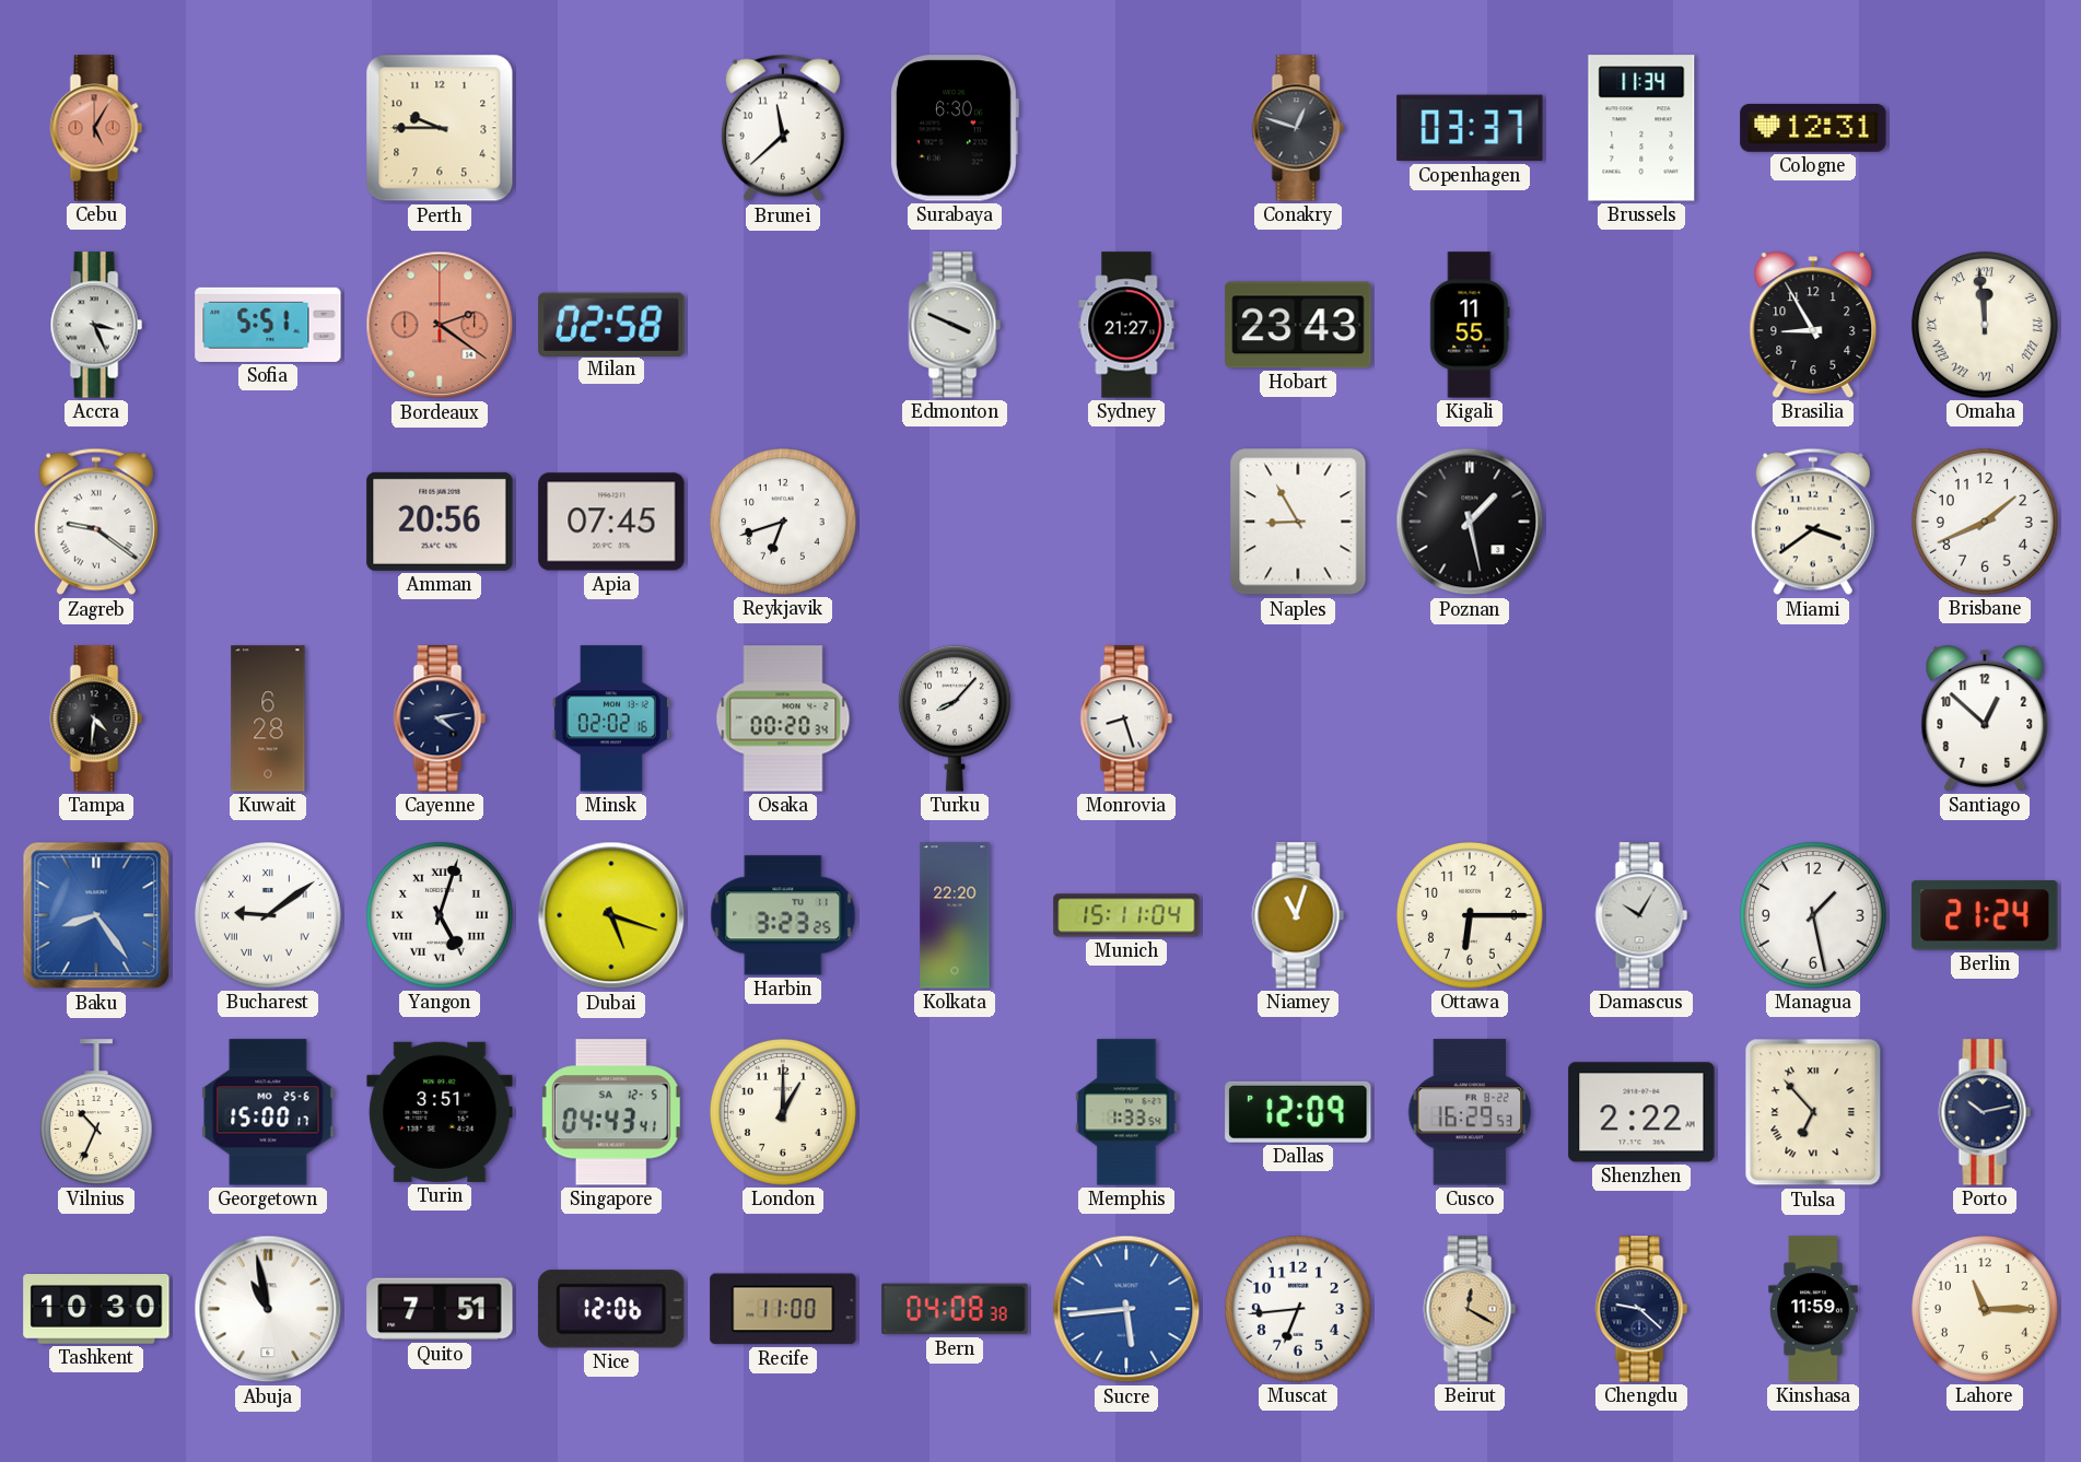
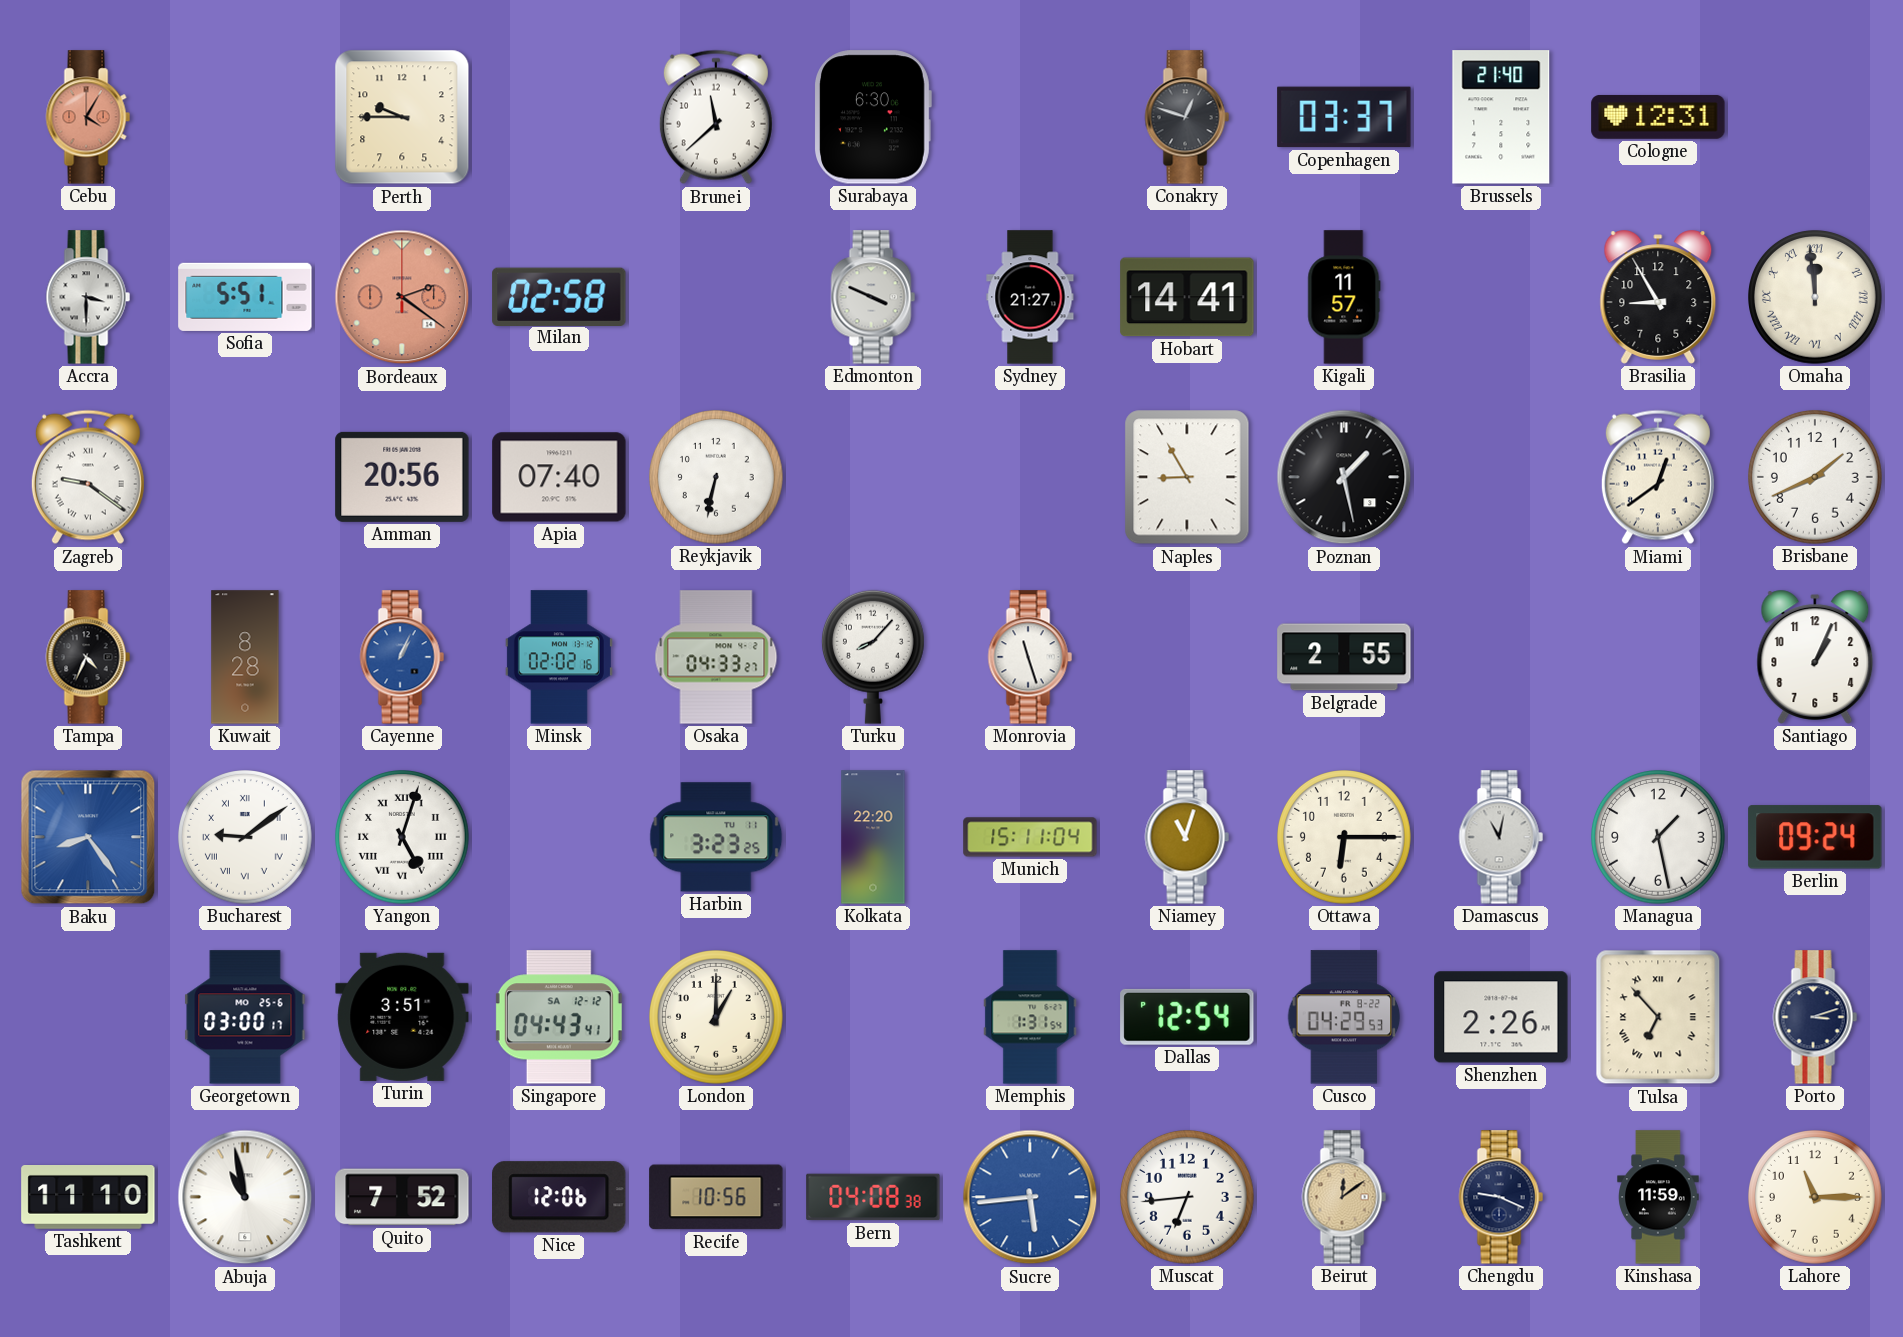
Cebu: 5:05 -> 4:05 (88, 117)
Brussels: 11:34 -> 21:40 (1501, 117)
Accra: 3:26 -> 3:30 (88, 297)
Hobart: 23:43 -> 14:41 (1187, 297)
Kigali: 11:55 -> 11:57 (1344, 297)
Apia: 07:45 -> 07:40 (559, 477)
Reykjavik: 6:42 -> 6:32 (717, 478)
Miami: 3:39 -> 12:39 (1658, 477)
Tampa: 4:31 -> 4:34 (88, 657)
Kuwait: 6:28 -> 8:28 (245, 657)
Cayenne: 4:13 -> 1:04 (402, 657)
Cayenne dial: navy -> blue (402, 657)
Osaka: 00:20 -> 04:33 (716, 657)
Monrovia: 8:27 -> 11:27 (1030, 657)
Belgrade: none -> 2:55 (1344, 657)
Santiago: 12:52 -> 1:04 (1815, 657)
Dubai: 5:18 -> none (611, 915)
Damascus: 10:05 -> 11:02 (1501, 837)
Berlin: 21:24 -> 09:24 (1815, 837)
Vilnius: 10:34 -> none (96, 1112)
Georgetown: 15:00 -> 03:00 (245, 1017)
Singapore date: SA 12-5 -> SA 12-12 (559, 1017)
Memphis: 1:33 -> 1:31 (1030, 1017)
Dallas: 12:09 -> 12:54 (1187, 1017)
Cusco: 16:29 -> 04:29 (1344, 1017)
Shenzhen: 2:22 -> 2:26 (1501, 1017)
Porto: 10:13 -> 3:12 (1815, 1017)
Tashkent: 10:30 -> 11:10 (88, 1198)
Quito: 7:51 -> 7:52 (402, 1197)
Recife: 11:00 -> 10:56 (716, 1197)
Beirut: 12:20 -> 12:09 (1344, 1197)
Chengdu: 9:22 -> 9:19 (1501, 1197)
